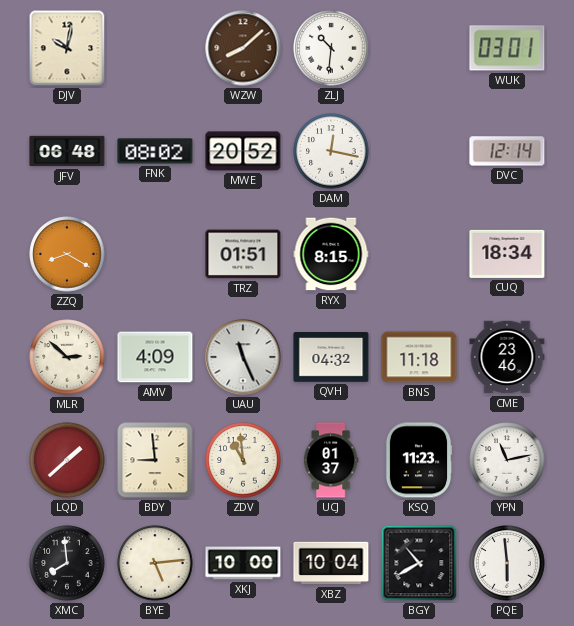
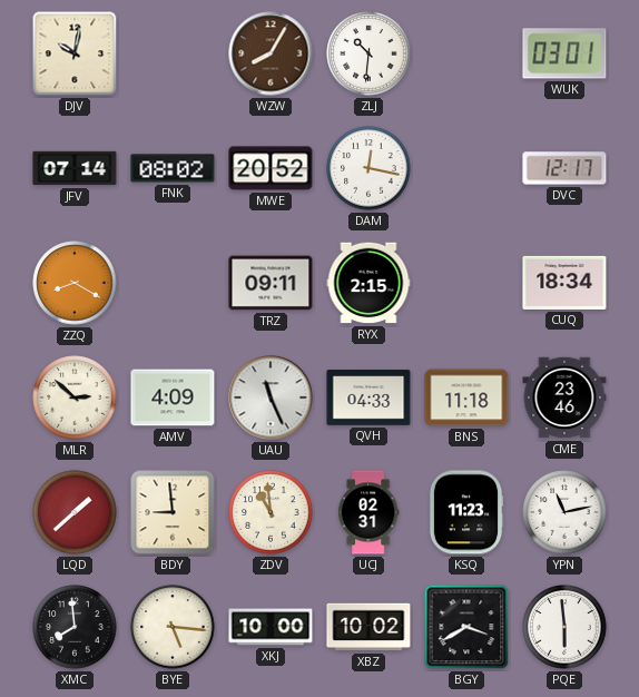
WZW: 8:08 -> 8:05 (271, 53)
JFV: 06:48 -> 07:14 (75, 168)
DVC: 12:14 -> 12:17 (564, 168)
TRZ: 01:51 -> 09:11 (271, 283)
RYX: 8:15 -> 2:15 (368, 283)
QVH: 04:32 -> 04:33 (368, 397)
UCJ: 01:37 -> 02:31 (368, 512)
BYE: 5:14 -> 5:16 (173, 627)
XBZ: 10:04 -> 10:02 (368, 627)
BGY: 10:40 -> 3:40 (466, 627)
